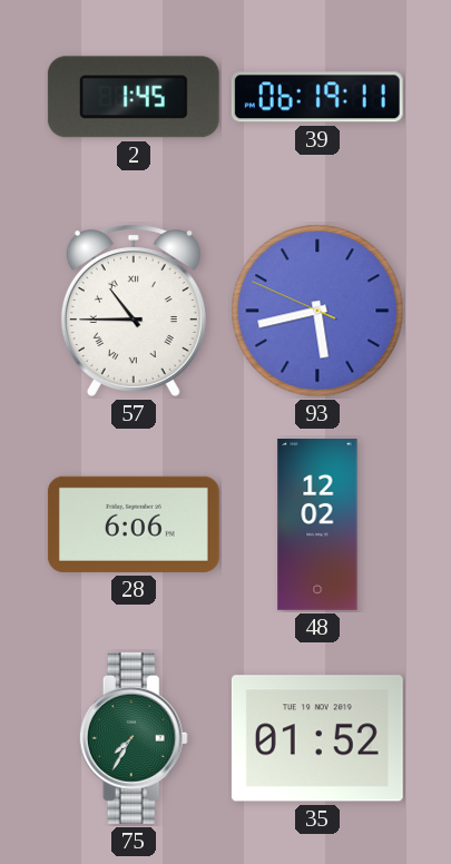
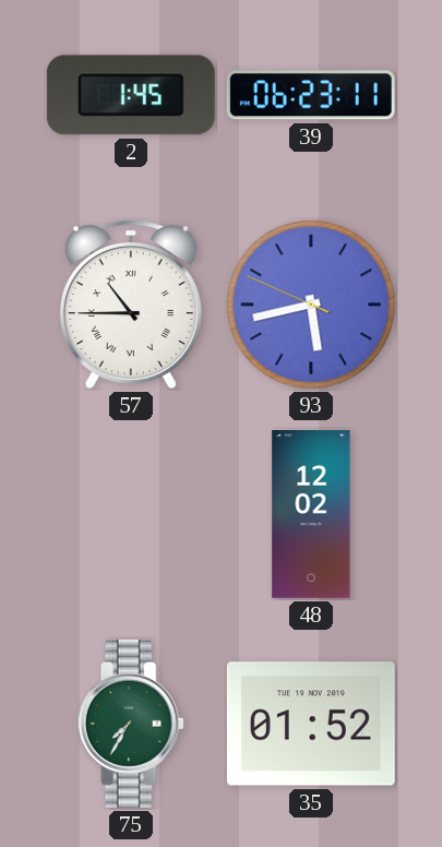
39: 06:19 -> 06:23 (311, 95)
28: 6:06 -> none (134, 524)
